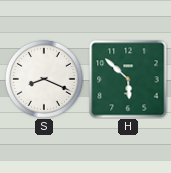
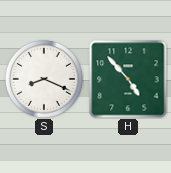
H: 5:52 -> 4:53 (128, 79)
